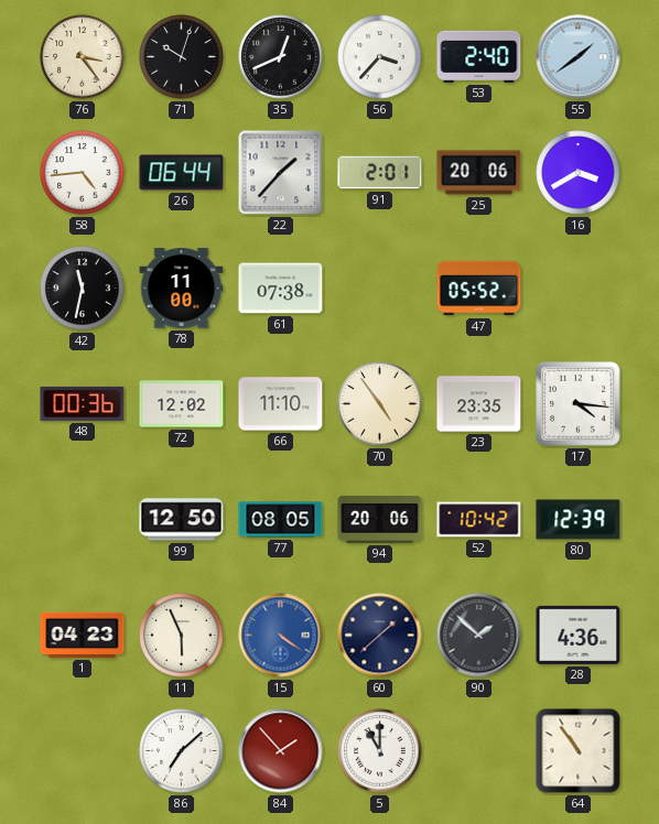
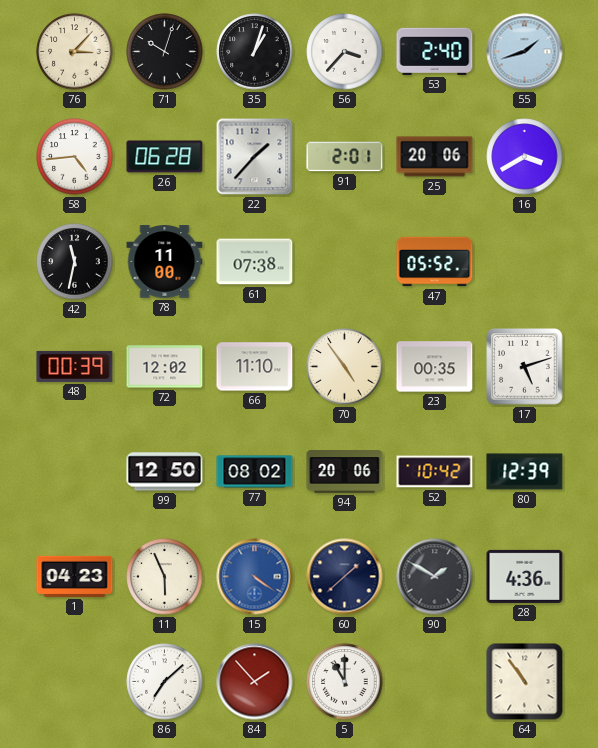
76: 3:24 -> 3:07 (75, 52)
35: 12:41 -> 1:03 (255, 52)
55: 1:39 -> 1:42 (525, 52)
26: 06:44 -> 06:28 (165, 157)
48: 00:36 -> 00:39 (75, 366)
23: 23:35 -> 00:35 (435, 367)
17: 4:16 -> 5:12 (525, 367)
77: 08:05 -> 08:02 (255, 472)
90: 1:52 -> 1:50 (435, 577)
